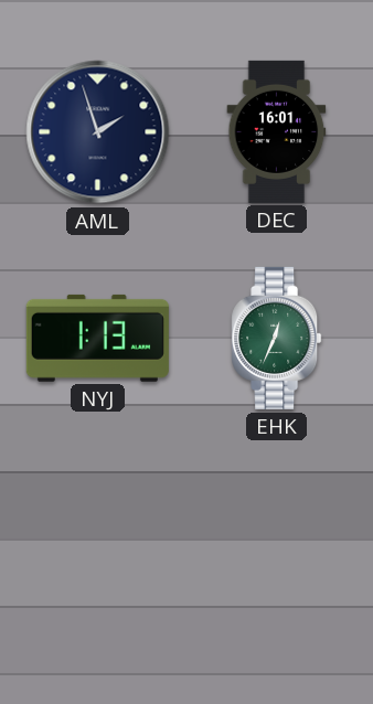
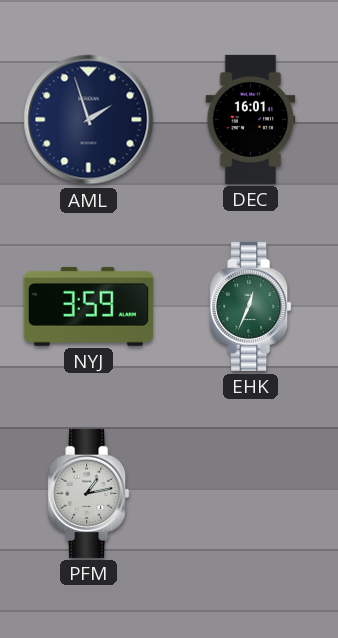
NYJ: 1:13 -> 3:59 (88, 306)
PFM: none -> 1:13 (89, 493)
